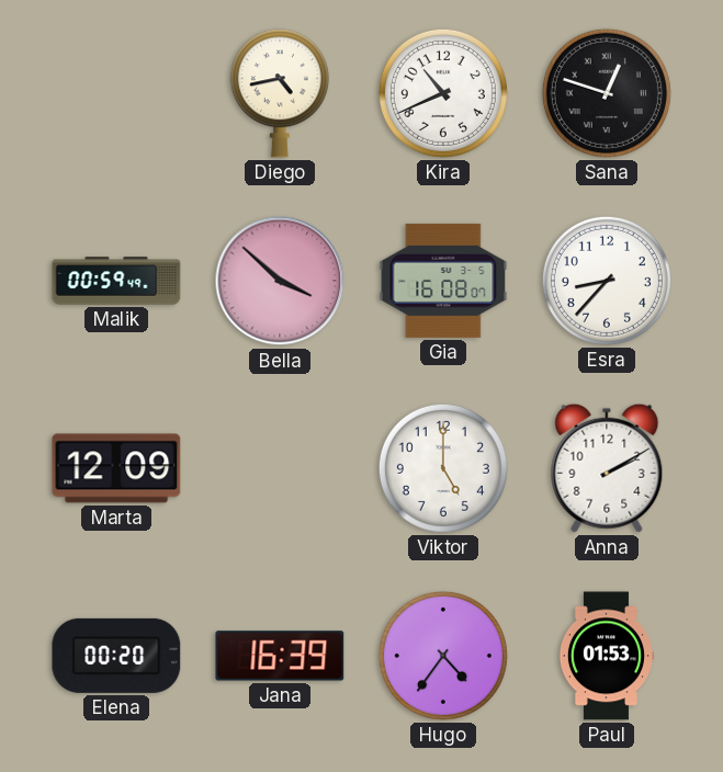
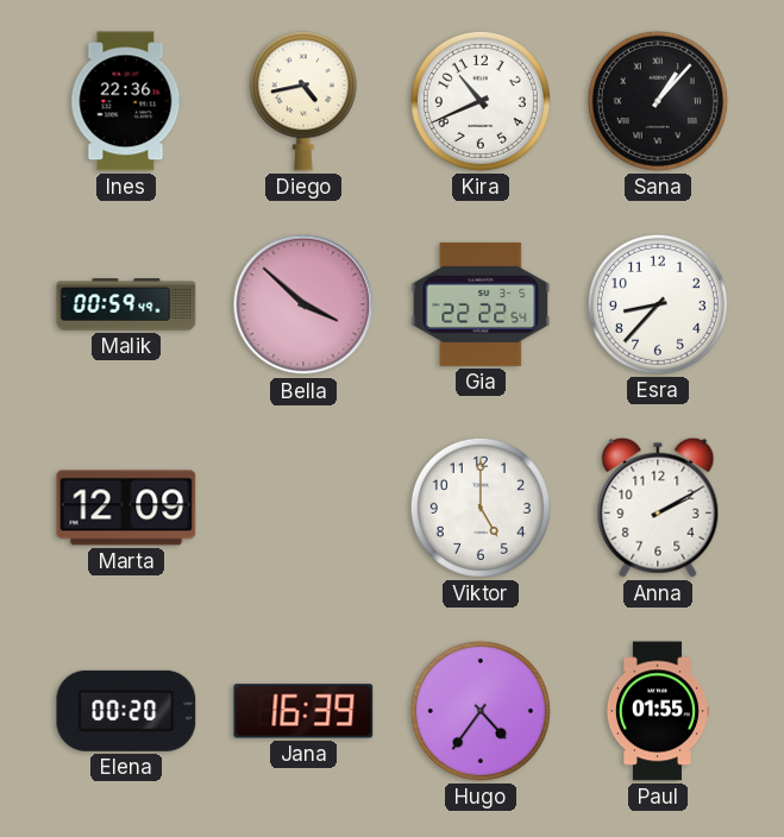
Ines: none -> 22:36 (126, 101)
Sana: 12:48 -> 1:07 (658, 101)
Gia: 16:08 -> 22:22 (481, 304)
Paul: 01:53 -> 01:55 (657, 711)
